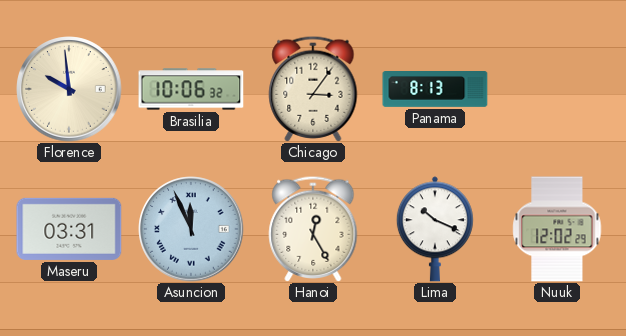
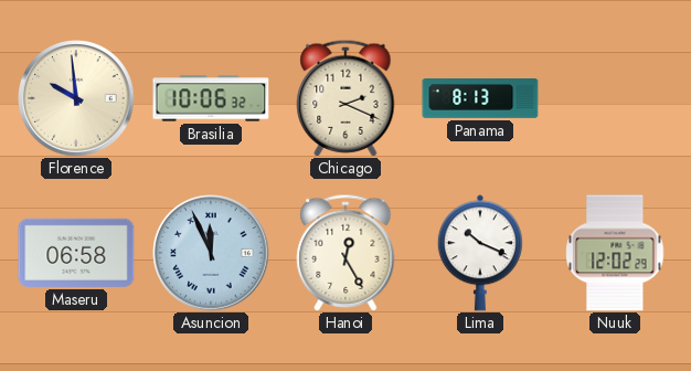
Chicago: 3:06 -> 2:19 (345, 98)
Maseru: 03:31 -> 06:58 (76, 253)
